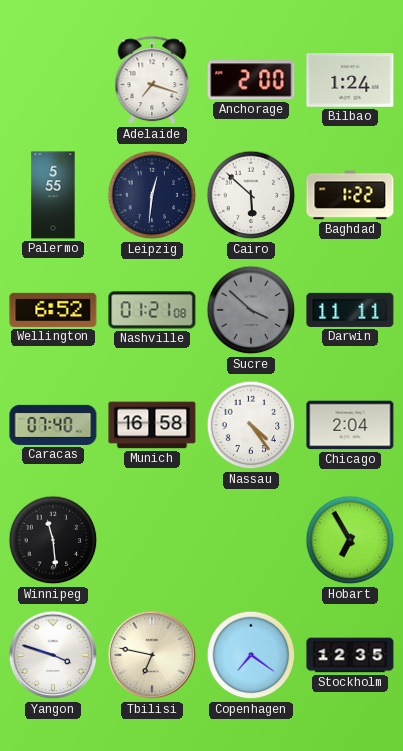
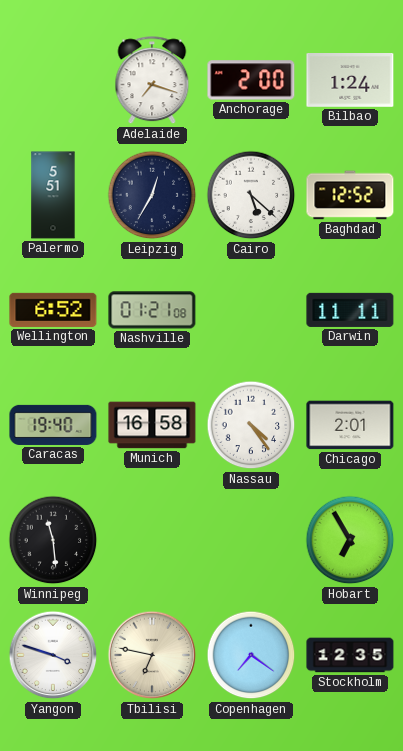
Palermo: 5:55 -> 5:51 (53, 195)
Leipzig: 12:31 -> 12:35 (152, 195)
Cairo: 5:52 -> 5:22 (251, 195)
Baghdad: 1:22 -> 12:52 (350, 195)
Sucre: 3:52 -> none (251, 310)
Caracas: 07:40 -> 19:40 (53, 425)
Chicago: 2:04 -> 2:01 (350, 425)
